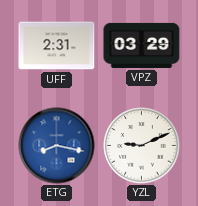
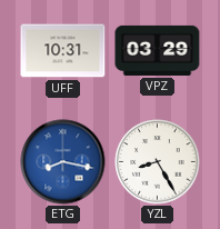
UFF: 2:31 -> 10:31 (63, 51)
YZL: 9:11 -> 8:25 (158, 162)
